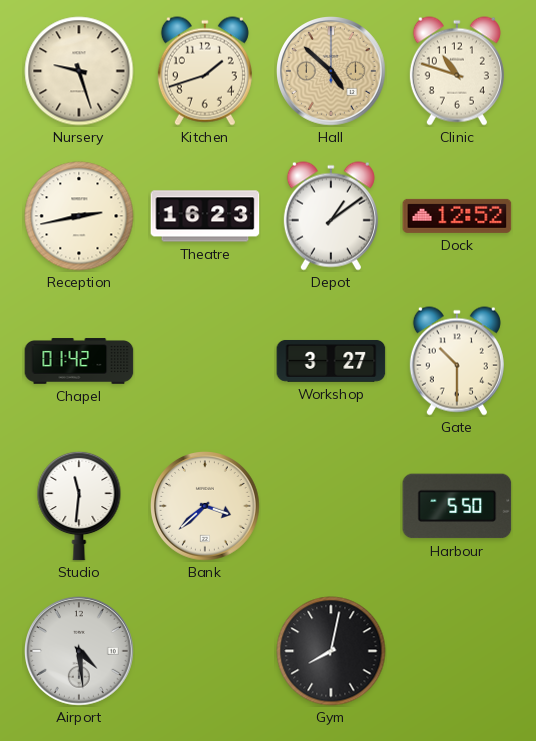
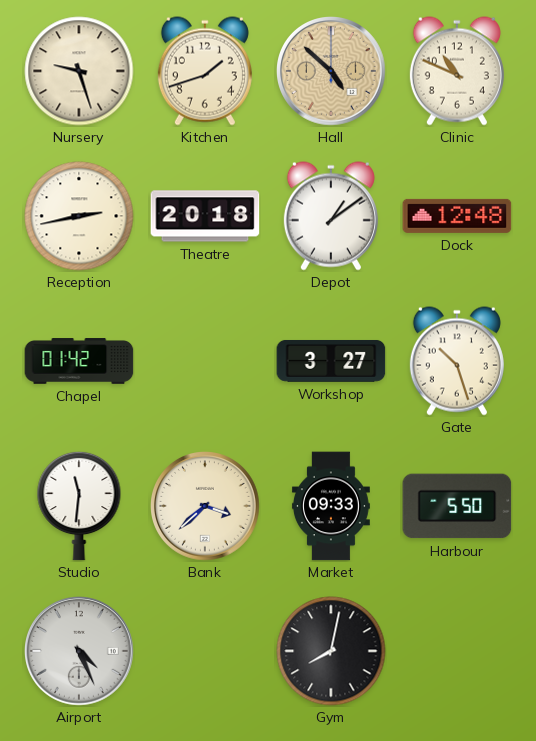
Clinic: 10:48 -> 10:49 (457, 71)
Theatre: 16:23 -> 20:18 (205, 216)
Dock: 12:52 -> 12:48 (457, 216)
Gate: 10:30 -> 10:27 (457, 361)
Market: none -> 09:33 (331, 506)
Airport: 4:29 -> 4:26 (80, 652)
